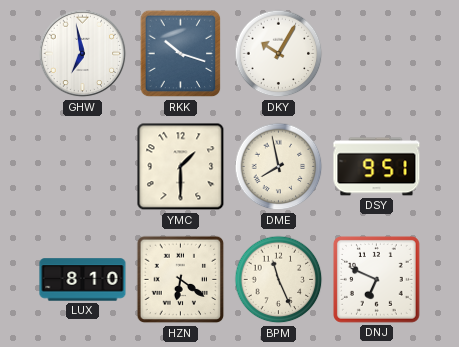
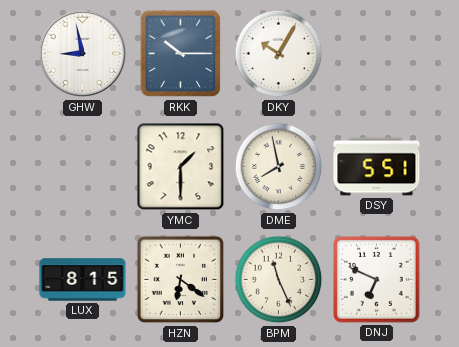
GHW: 6:58 -> 8:58 (83, 54)
RKK: 10:18 -> 10:15 (181, 54)
DSY: 9:51 -> 5:51 (377, 167)
LUX: 8:10 -> 8:15 (83, 280)
